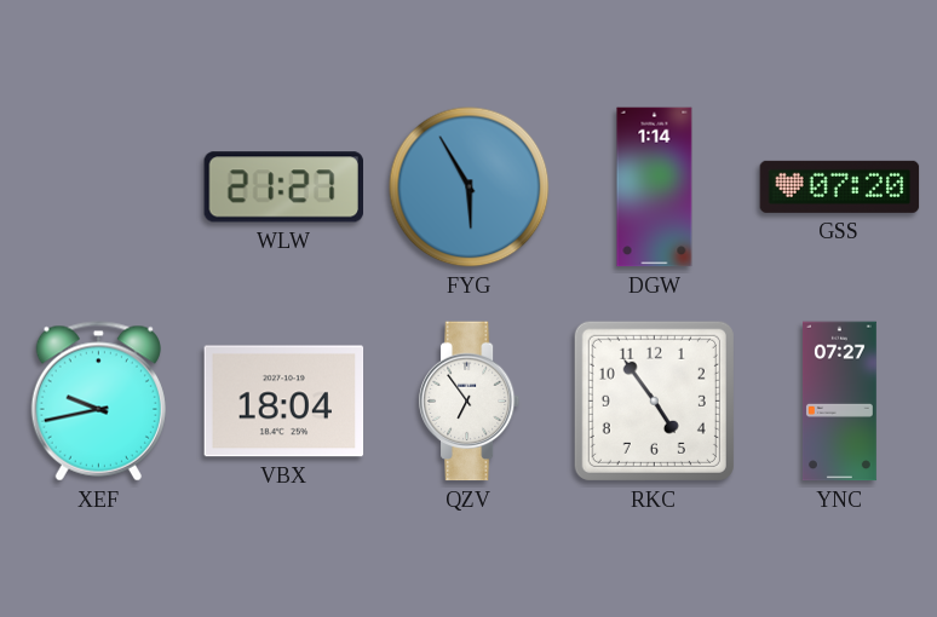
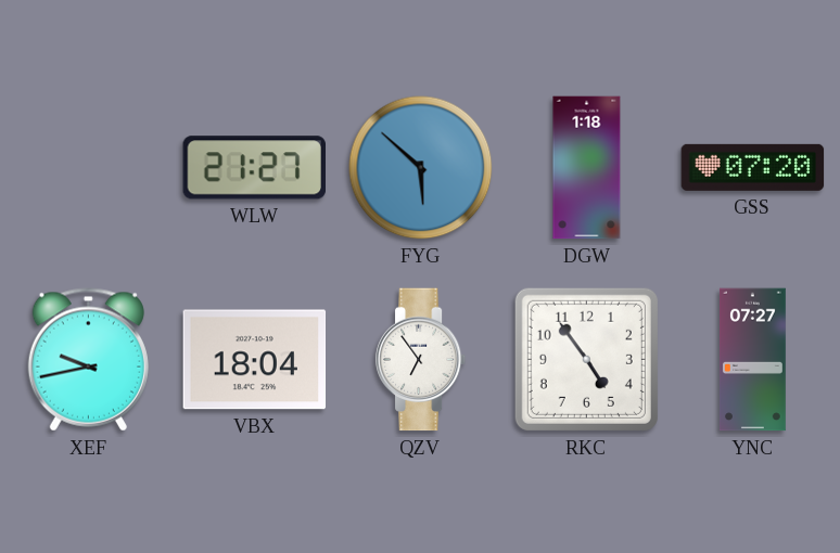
FYG: 5:55 -> 5:52 (421, 168)
DGW: 1:14 -> 1:18 (587, 168)
